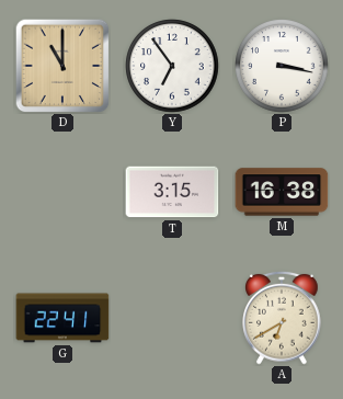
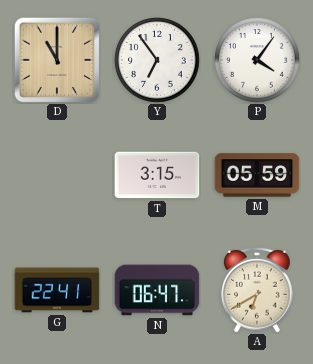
P: 3:17 -> 4:06 (257, 60)
M: 16:38 -> 05:59 (257, 175)
N: none -> 06:47 (157, 290)
